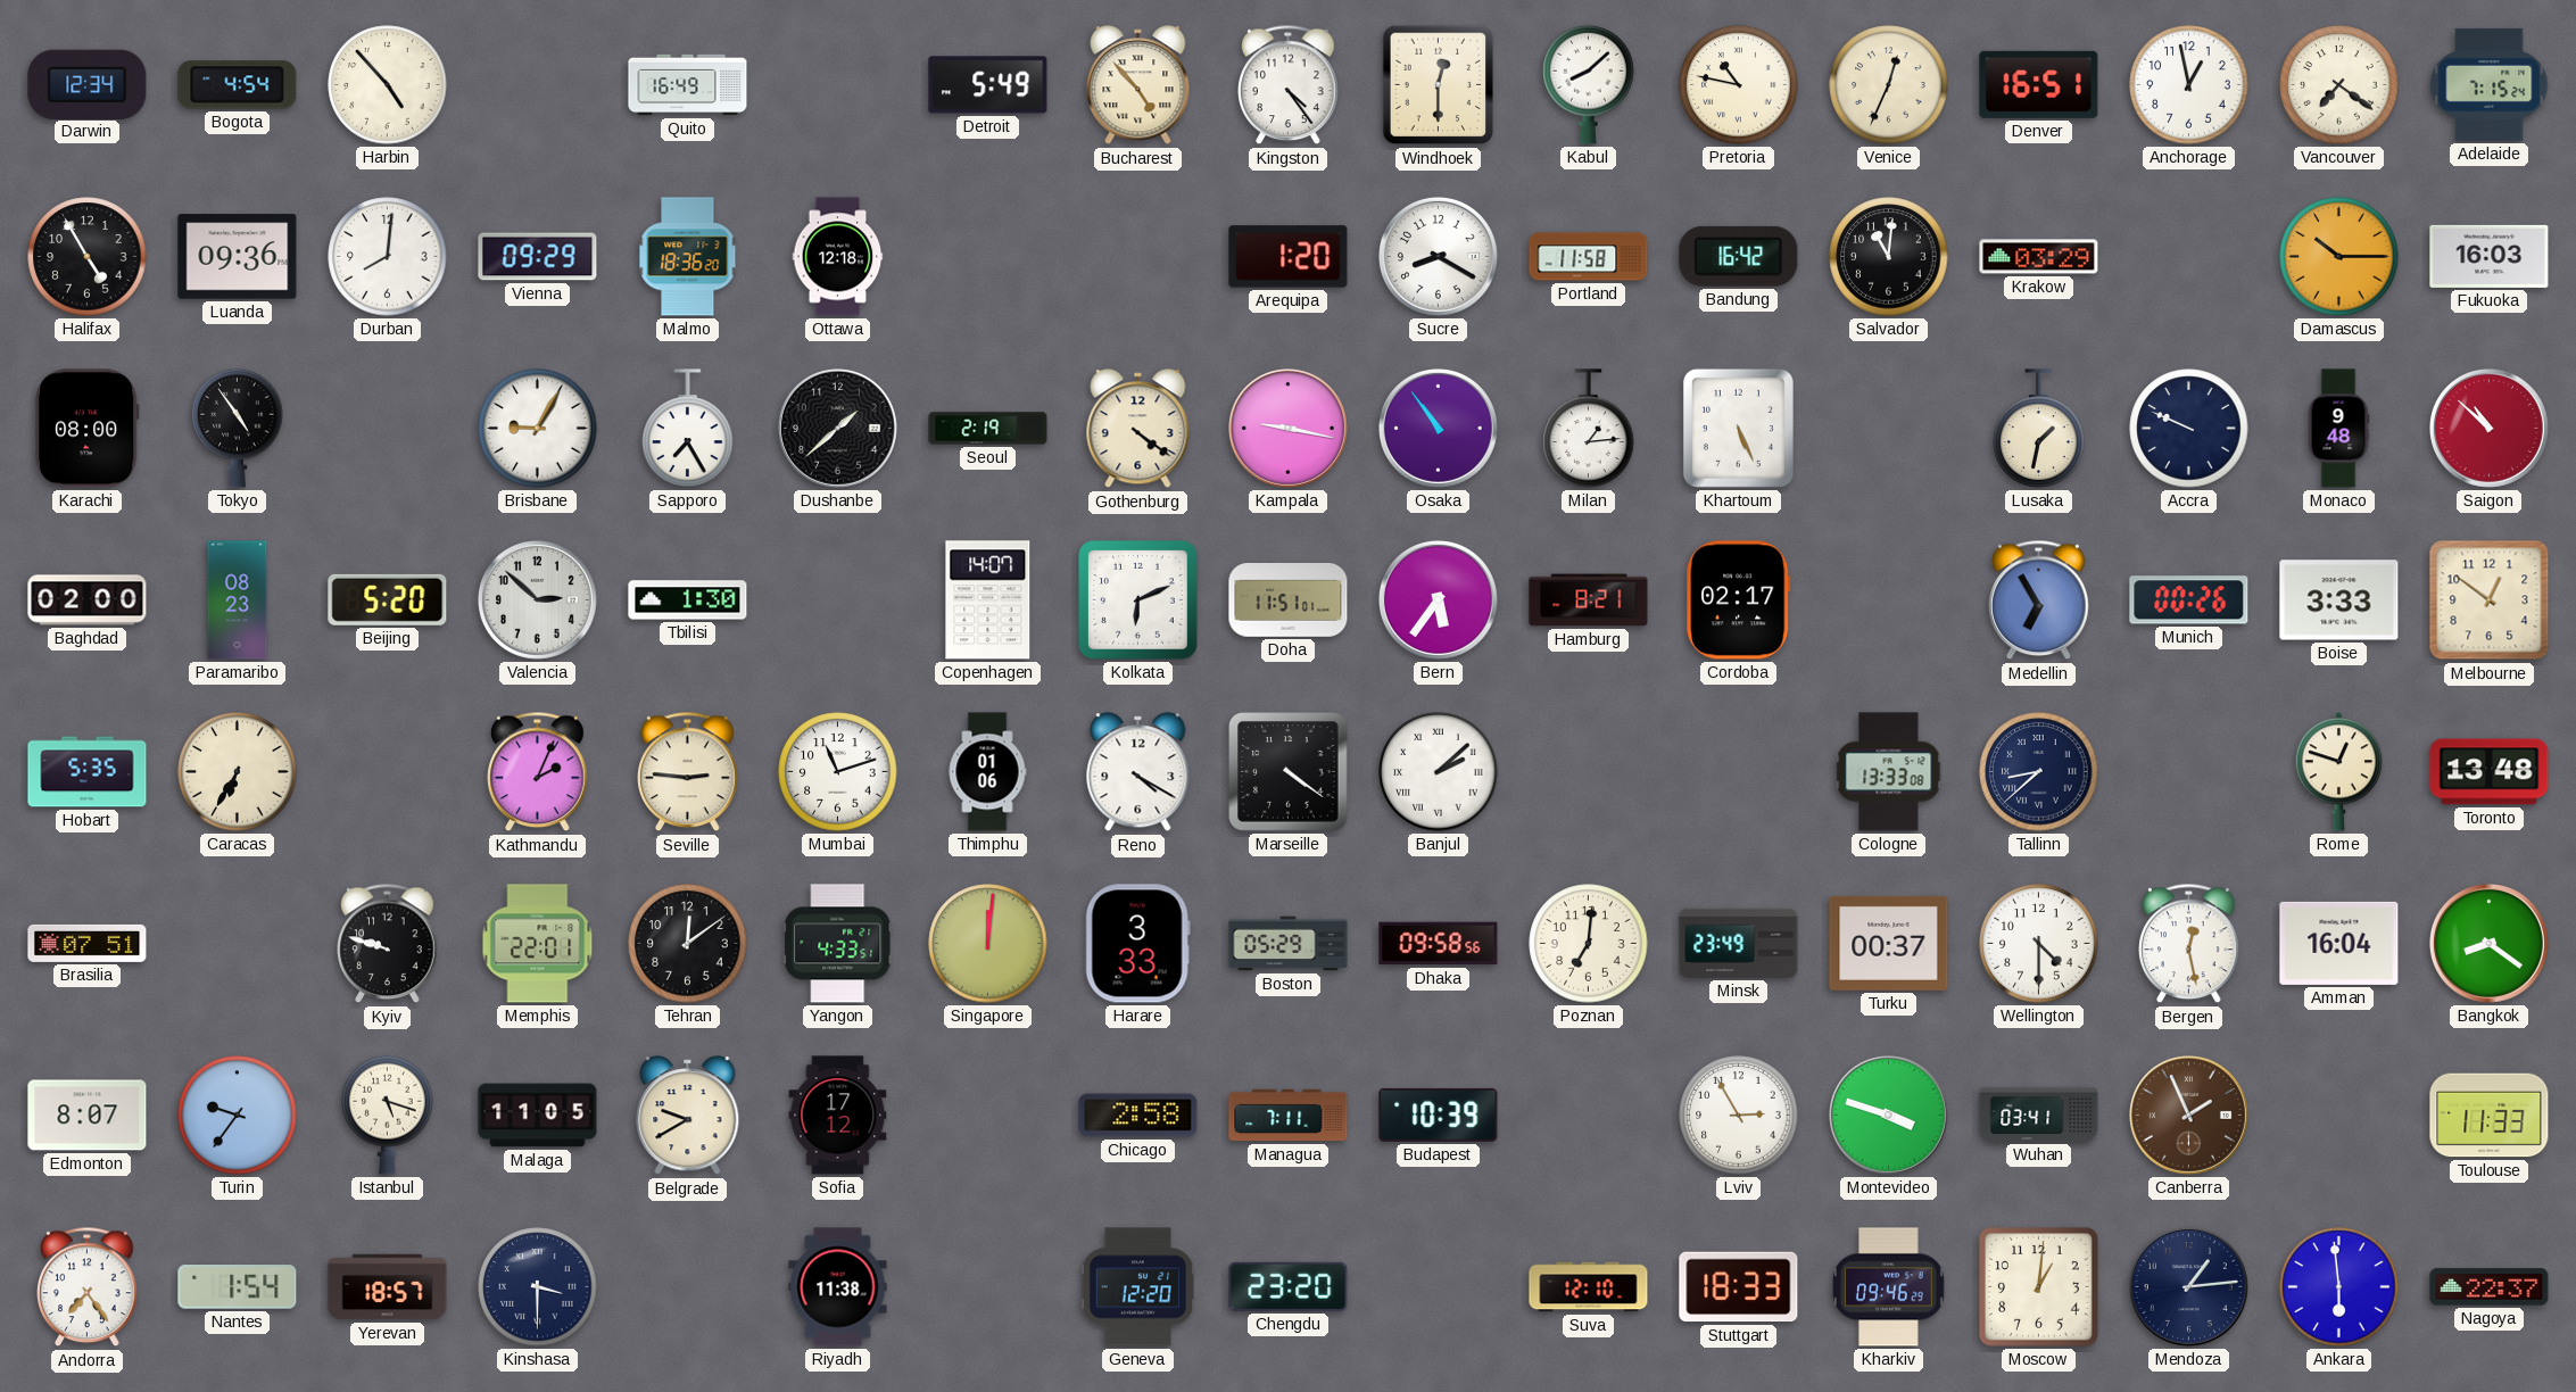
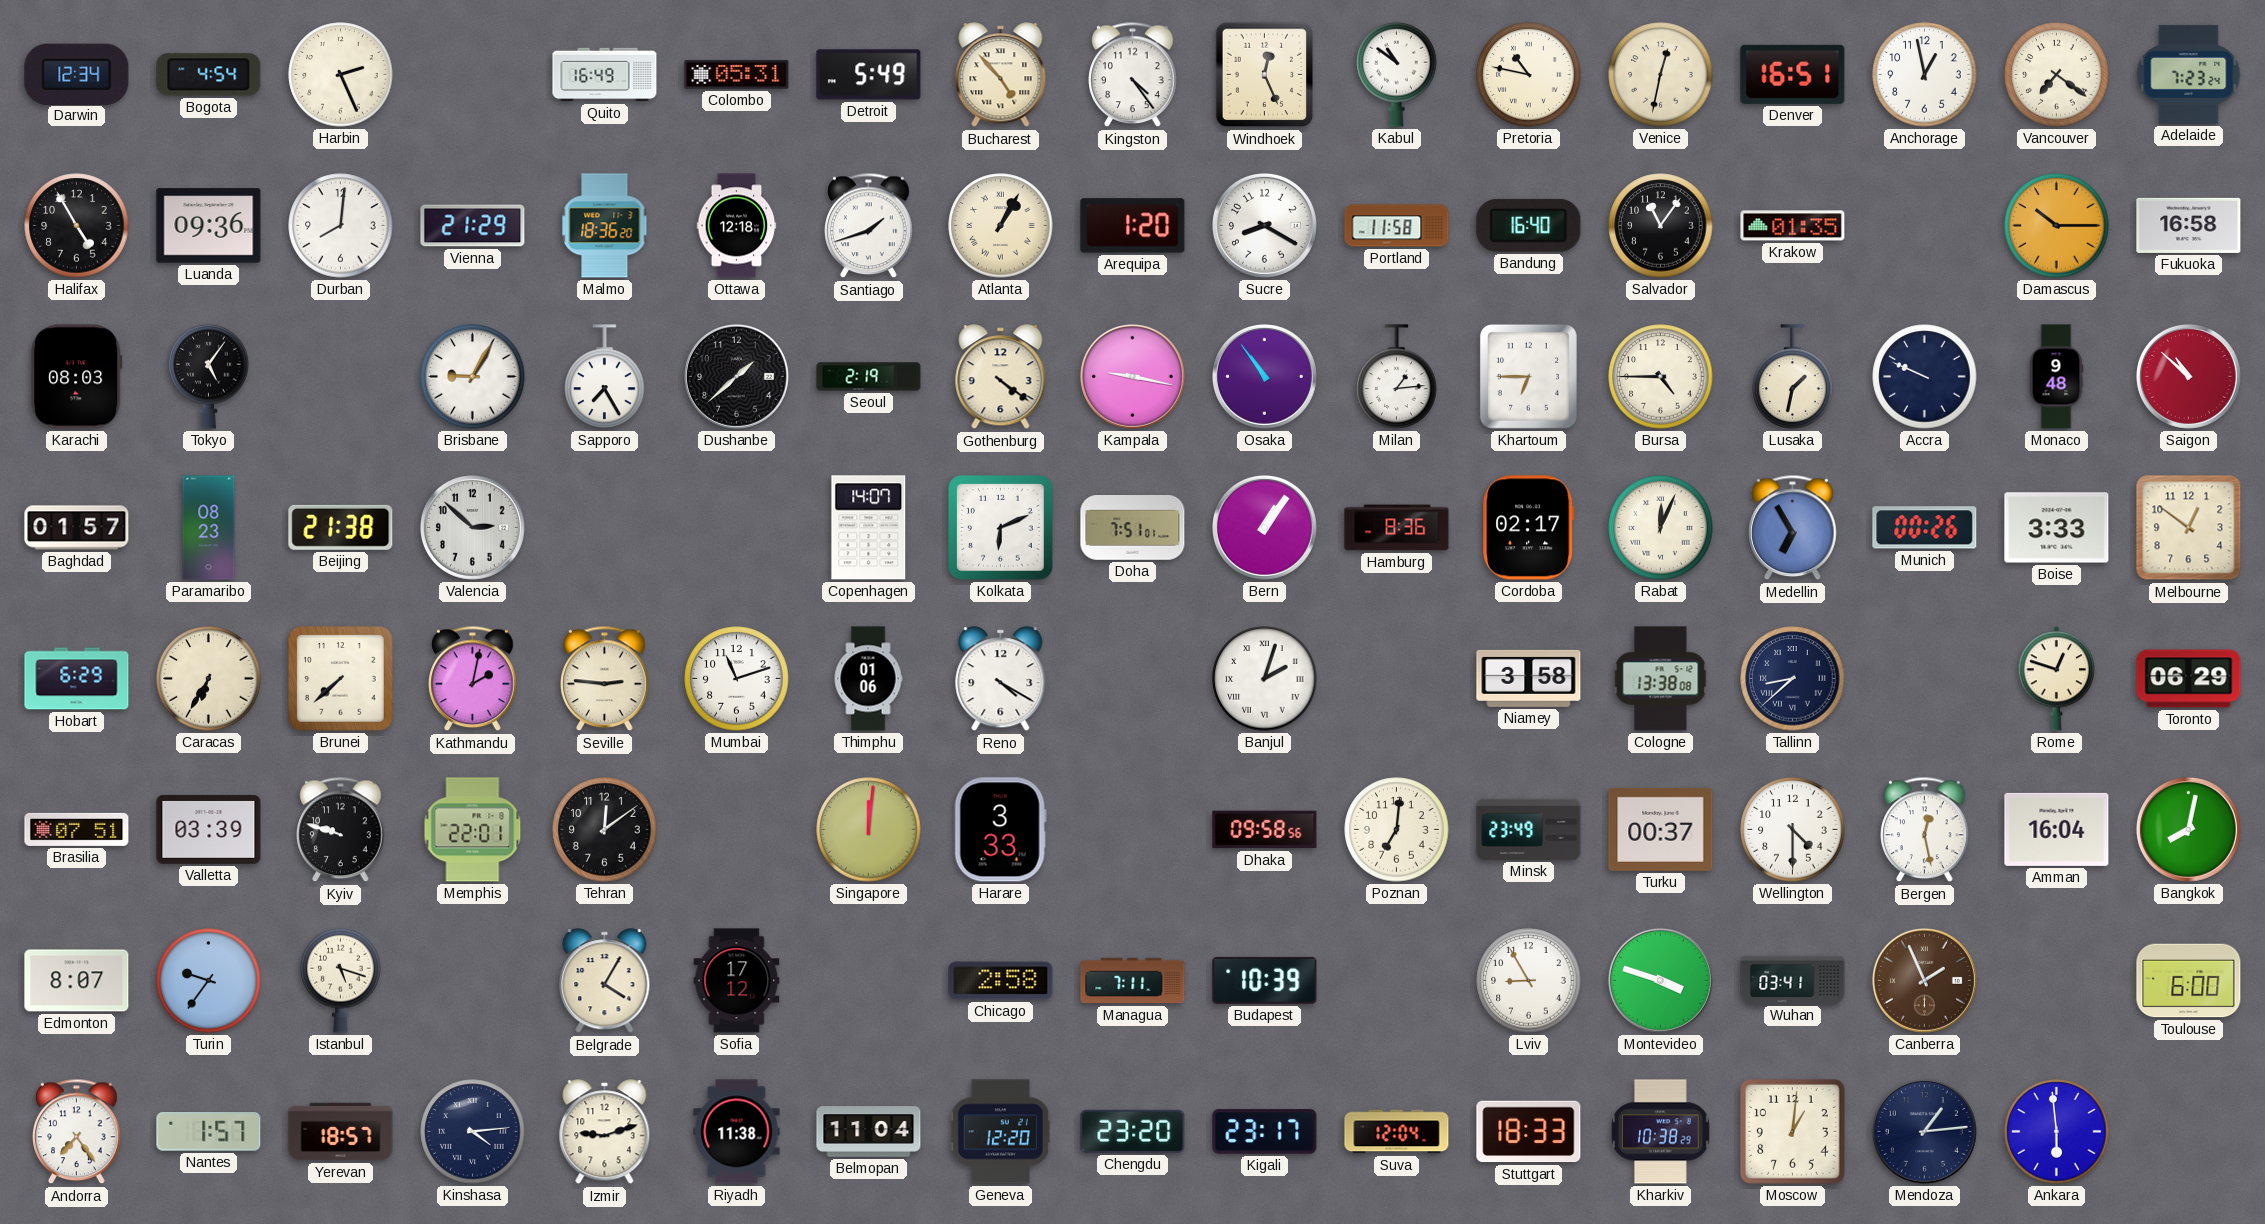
Harbin: 4:53 -> 2:26 (341, 75)
Colombo: none -> 05:31 (737, 75)
Windhoek: 12:30 -> 12:26 (1265, 75)
Kabul: 8:08 -> 10:51 (1397, 74)
Venice: 12:34 -> 12:32 (1661, 75)
Adelaide: 7:15 -> 7:23 (2189, 74)
Vienna: 09:29 -> 21:29 (473, 226)
Santiago: none -> 1:42 (869, 226)
Atlanta: none -> 1:05 (1001, 226)
Bandung: 16:42 -> 16:40 (1529, 225)
Salvador: 11:01 -> 11:06 (1661, 226)
Krakow: 03:29 -> 01:35 (1793, 226)
Fukuoka: 16:03 -> 16:58 (2189, 225)
Karachi: 08:00 -> 08:03 (77, 377)
Tokyo: 4:54 -> 5:06 (209, 376)
Khartoum: 5:26 -> 6:45 (1528, 376)
Bursa: none -> 4:45 (1661, 377)
Baghdad: 02:00 -> 01:57 (77, 528)
Beijing: 5:20 -> 21:38 (341, 527)
Tbilisi: 1:30 -> none (688, 600)
Doha: 11:51 -> 7:51 (1133, 528)
Bern: 5:36 -> 1:06 (1264, 527)
Hamburg: 8:21 -> 8:36 (1397, 528)
Rabat: none -> 12:04 (1661, 528)
Hobart: 5:35 -> 6:29 (77, 679)
Brunei: none -> 7:38 (341, 679)
Kathmandu: 2:04 -> 2:02 (473, 679)
Marseille: 4:21 -> none (1289, 772)
Banjul: 2:08 -> 2:03 (1265, 679)
Niamey: none -> 3:58 (1529, 678)
Cologne: 13:33 -> 13:38 (1661, 679)
Toronto: 13:48 -> 06:29 (2189, 679)
Valletta: none -> 03:39 (209, 829)
Yangon: 4:33 -> none (838, 944)
Boston: 05:29 -> none (1289, 944)
Bangkok: 8:21 -> 8:02 (2188, 829)
Malaga: 11:05 -> none (538, 1116)
Belgrade: 9:40 -> 4:05 (605, 981)
Lviv: 2:55 -> 8:55 (1529, 981)
Toulouse: 11:33 -> 6:00 (2189, 981)
Nantes: 1:54 -> 1:57 (209, 1132)
Kinshasa: 3:30 -> 4:14 (473, 1132)
Izmir: none -> 9:12 (605, 1132)
Belmopan: none -> 11:04 (869, 1132)
Kigali: none -> 23:17 (1265, 1132)
Suva: 12:10 -> 12:04 (1397, 1132)
Kharkiv: 09:46 -> 10:38 (1661, 1132)
Nagoya: 22:37 -> none (2490, 1287)
